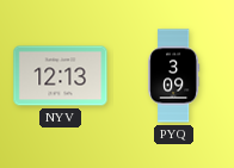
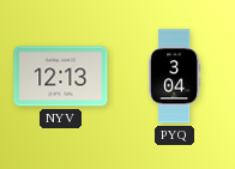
PYQ: 3:09 -> 3:04 (175, 77)
